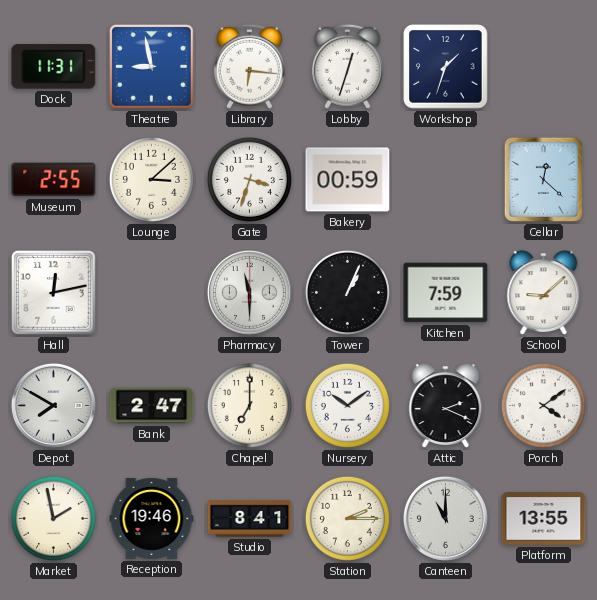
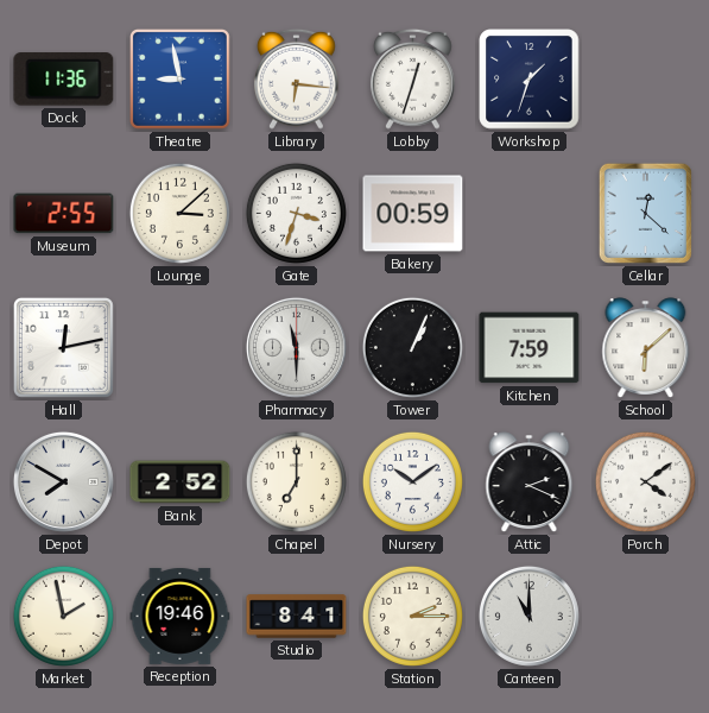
Dock: 11:31 -> 11:36 (64, 80)
School: 9:08 -> 6:08 (646, 348)
Bank: 2:47 -> 2:52 (181, 482)
Platform: 13:55 -> none (544, 519)
